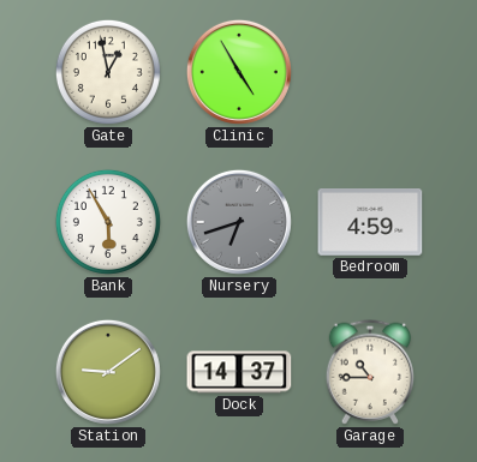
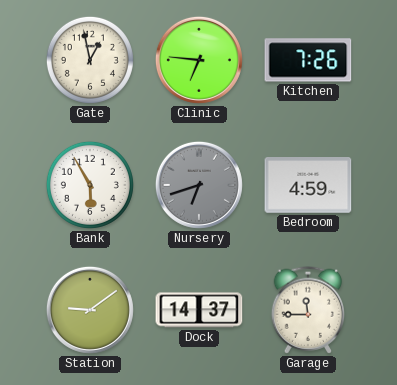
Clinic: 4:55 -> 6:46 (199, 60)
Kitchen: none -> 7:26 (308, 60)
Garage: 10:45 -> 11:45 (307, 310)
